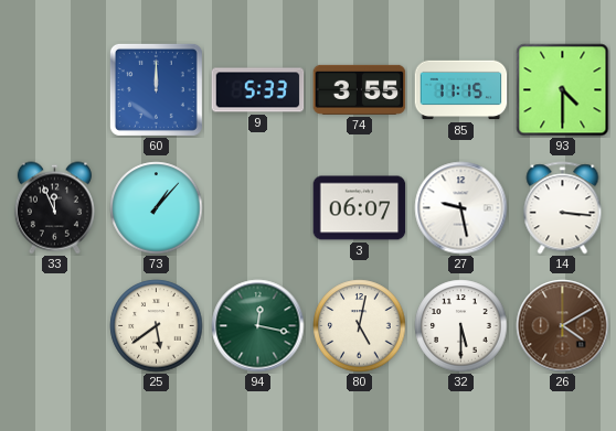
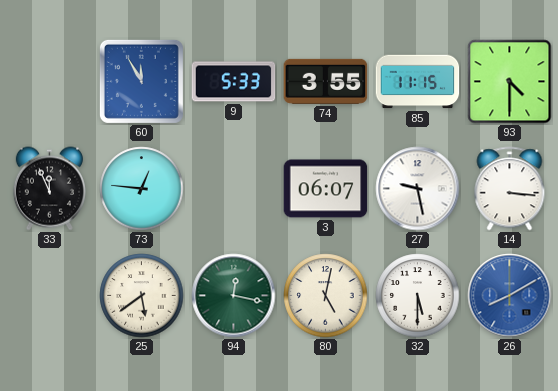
60: 12:00 -> 11:55 (141, 81)
73: 1:07 -> 12:46 (142, 189)
26: 4:10 -> 8:10 (510, 296)
26 dial: brown -> blue (510, 296)
